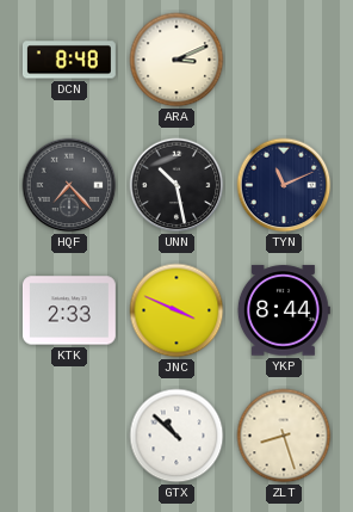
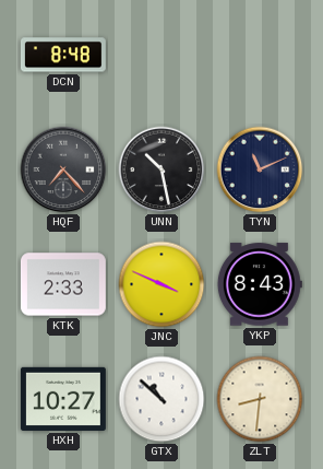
ARA: 3:11 -> none (176, 60)
YKP: 8:44 -> 8:43 (260, 284)
HXH: none -> 10:27 (63, 399)
ZLT: 8:27 -> 8:31 (260, 399)
